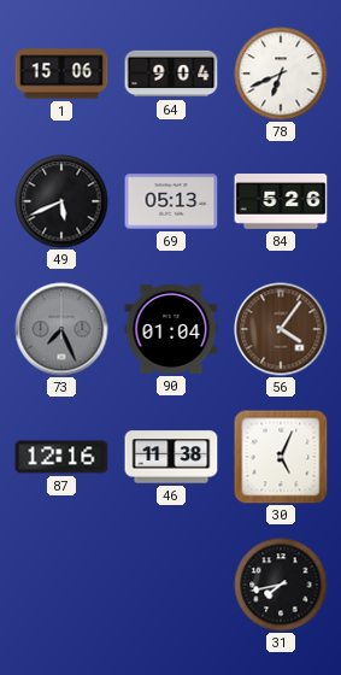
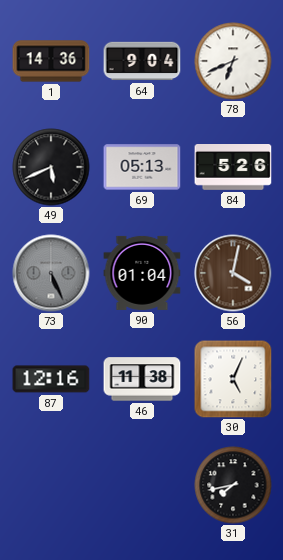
1: 15:06 -> 14:36 (51, 61)
73: 7:26 -> 5:26 (51, 273)
56: 4:06 -> 4:02 (233, 273)
